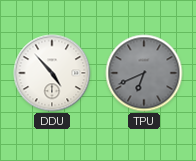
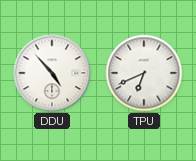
TPU dial: grey -> white (144, 73)
